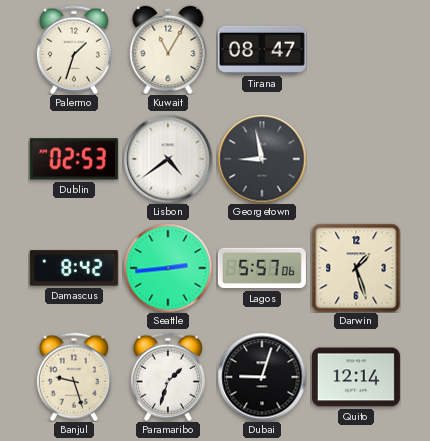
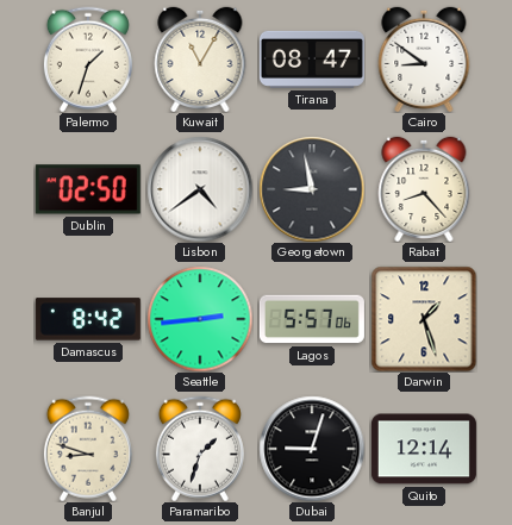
Cairo: none -> 8:51 (424, 58)
Dublin: 02:53 -> 02:50 (88, 189)
Rabat: none -> 8:23 (424, 188)
Banjul: 9:27 -> 8:48 (88, 449)
